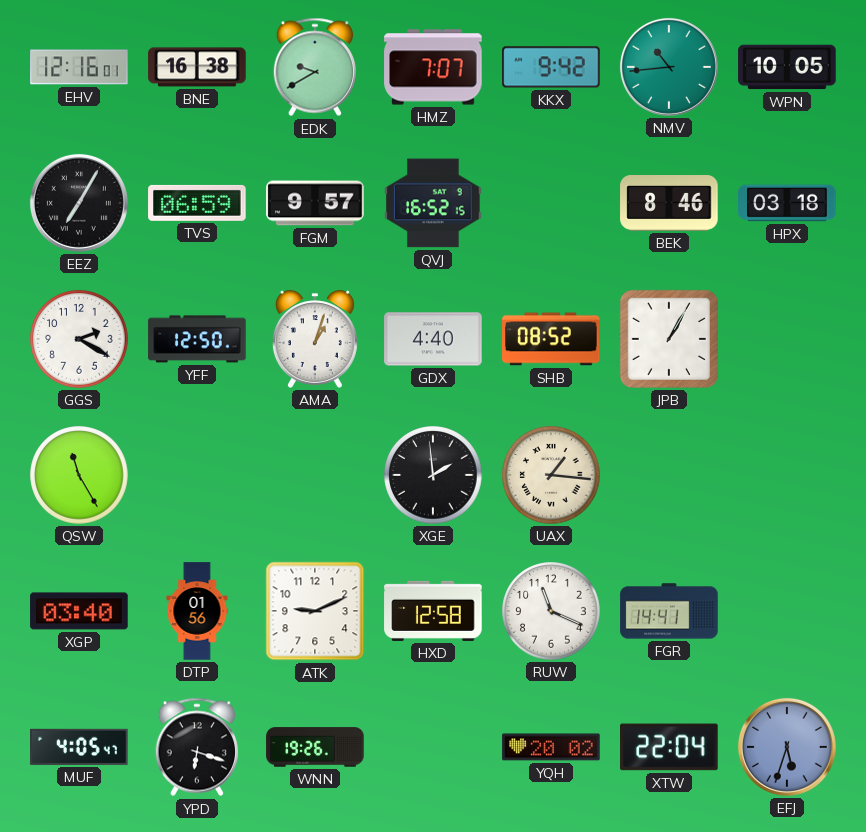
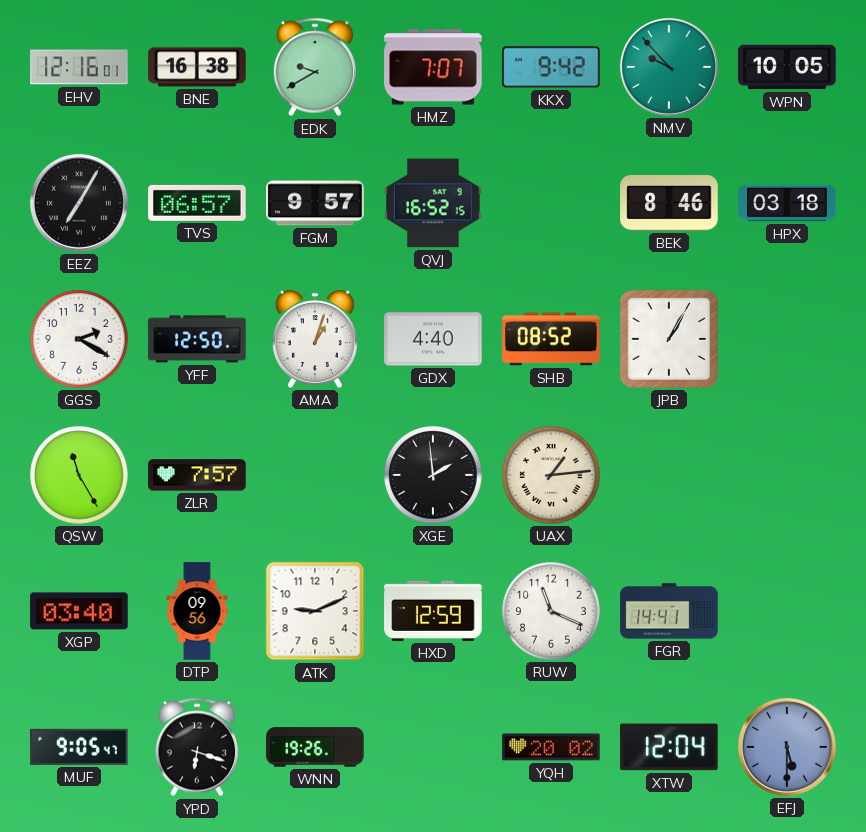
NMV: 10:44 -> 9:53 (669, 67)
TVS: 06:59 -> 06:57 (197, 203)
ZLR: none -> 7:57 (197, 475)
UAX: 1:16 -> 1:14 (551, 475)
DTP: 01:56 -> 09:56 (197, 611)
HXD: 12:58 -> 12:59 (433, 611)
MUF: 4:05 -> 9:05 (79, 747)
XTW: 22:04 -> 12:04 (669, 747)
EFJ: 5:33 -> 5:30 (787, 747)
